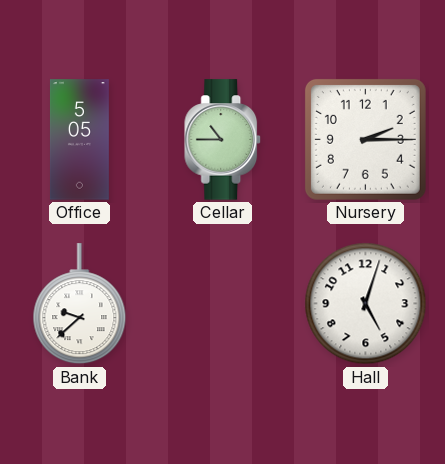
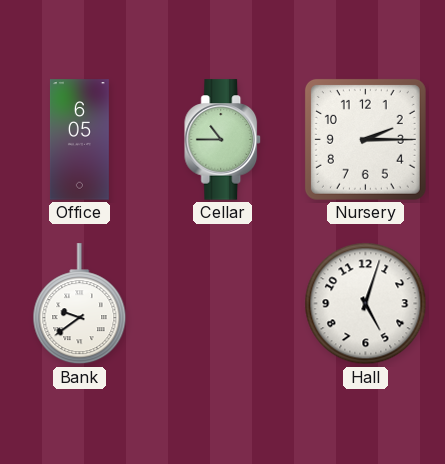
Office: 5:05 -> 6:05 (79, 140)
Bank: 9:38 -> 9:39 (80, 304)
